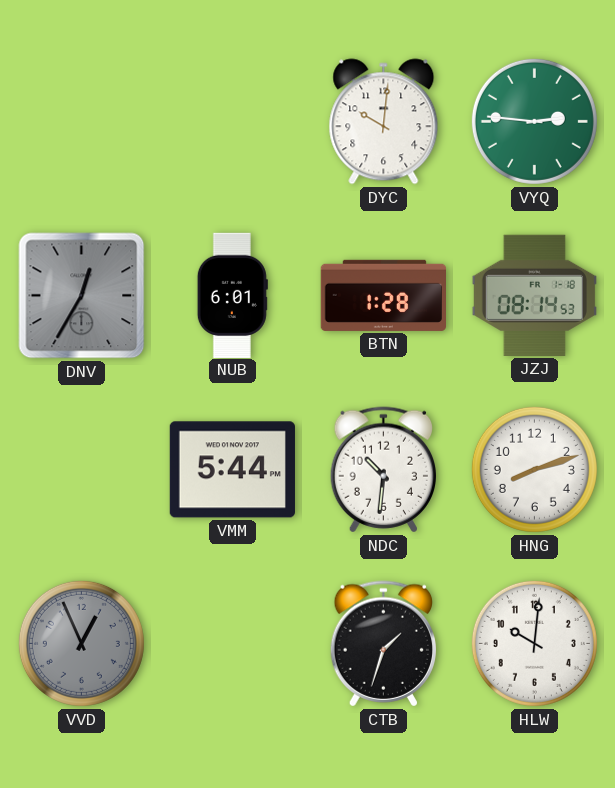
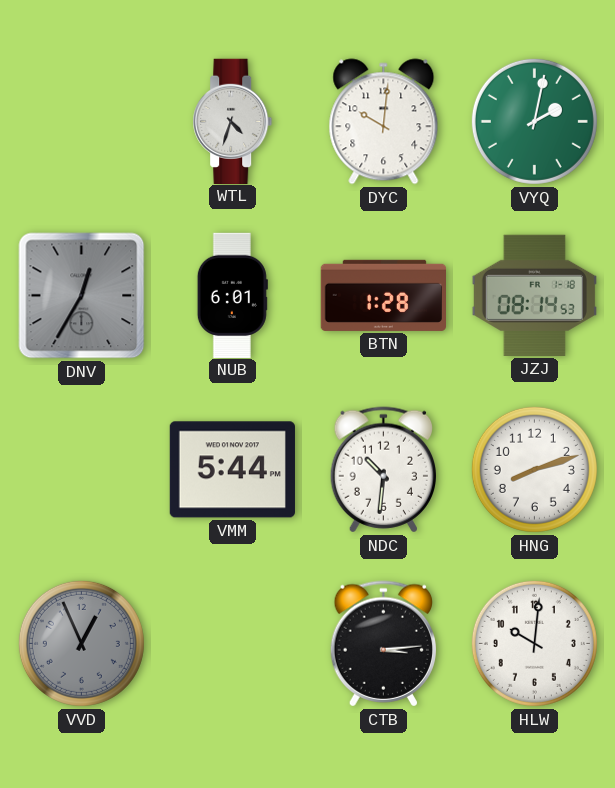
WTL: none -> 4:33 (233, 121)
VYQ: 2:46 -> 2:02 (534, 121)
CTB: 1:33 -> 3:14 (383, 644)
